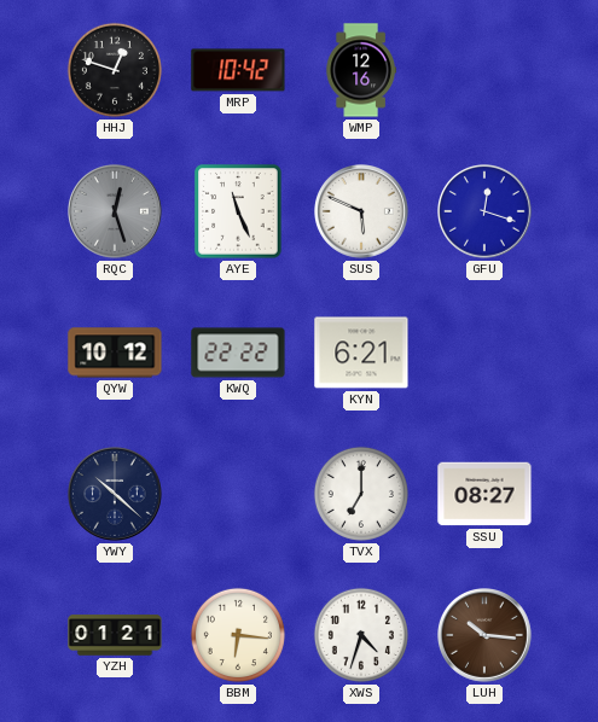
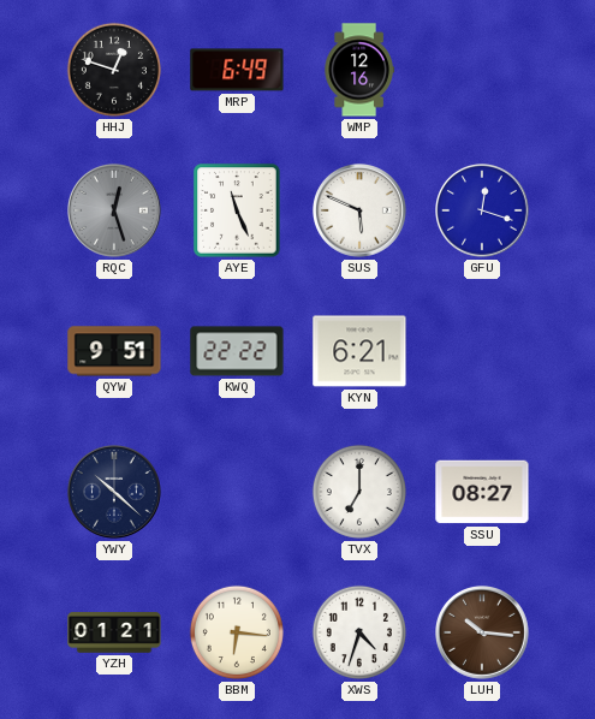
MRP: 10:42 -> 6:49 (237, 70)
QYW: 10:12 -> 9:51 (114, 351)
